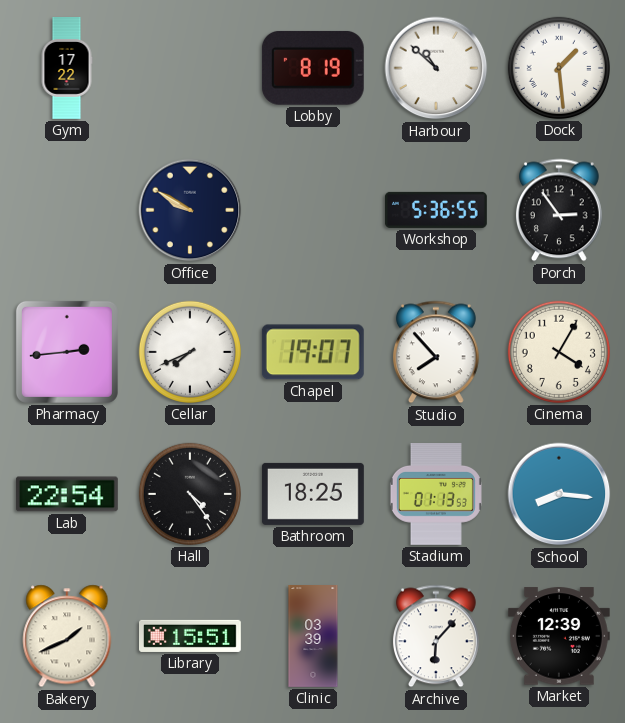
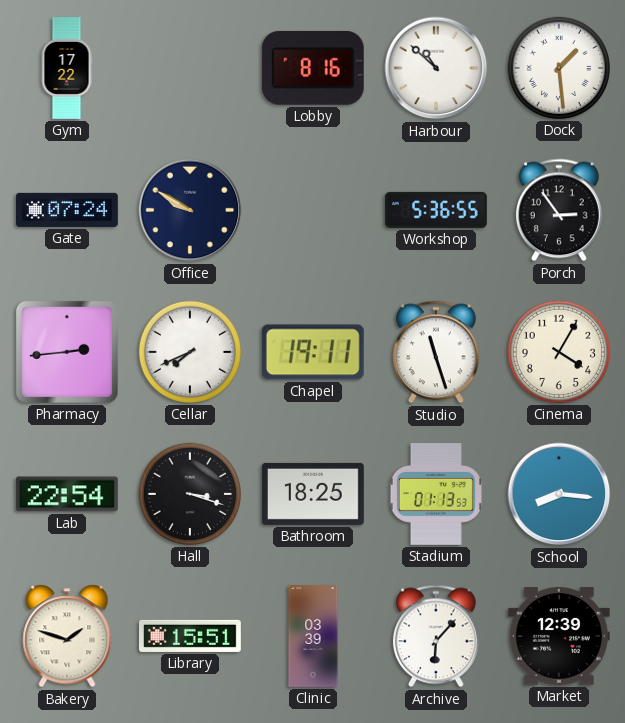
Lobby: 8:19 -> 8:16 (313, 68)
Gate: none -> 07:24 (67, 210)
Chapel: 19:07 -> 19:11 (313, 352)
Studio: 7:53 -> 11:27 (436, 352)
Hall: 4:24 -> 3:18 (190, 494)
Bakery: 1:41 -> 1:48 (67, 636)
